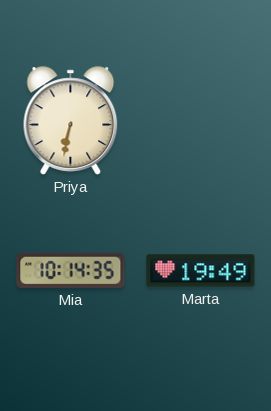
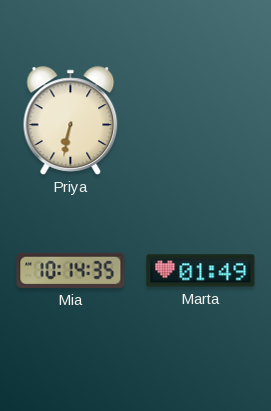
Marta: 19:49 -> 01:49 (201, 271)
